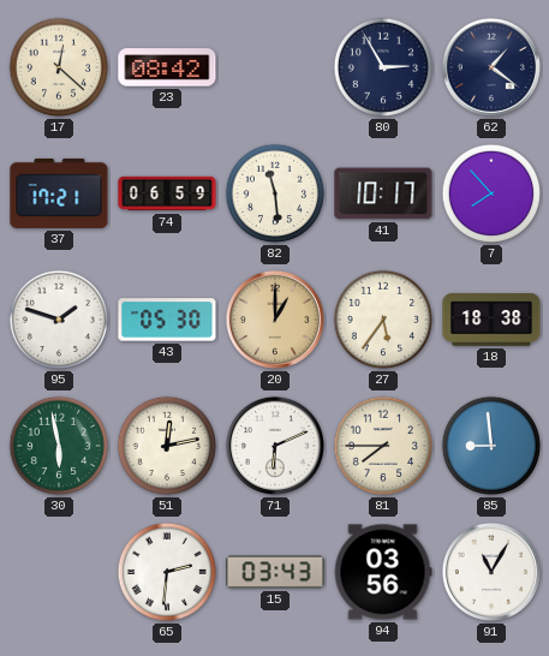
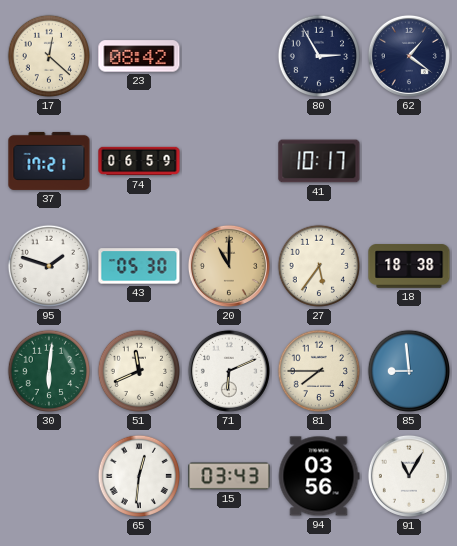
82: 11:29 -> none (275, 193)
7: 7:53 -> none (491, 193)
20: 1:00 -> 11:00 (229, 266)
30: 5:58 -> 6:01 (49, 371)
51: 12:13 -> 11:41 (139, 371)
65: 2:31 -> 12:31 (139, 476)
